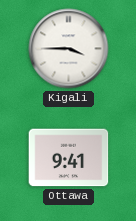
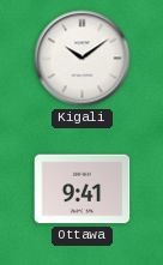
Kigali: 3:45 -> 10:09 (83, 59)
